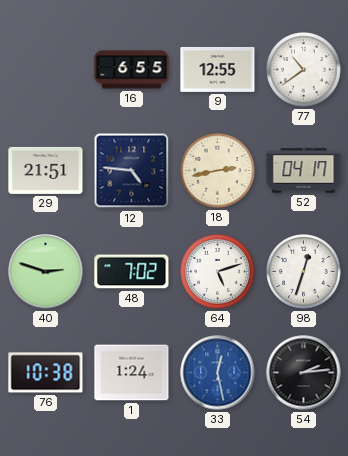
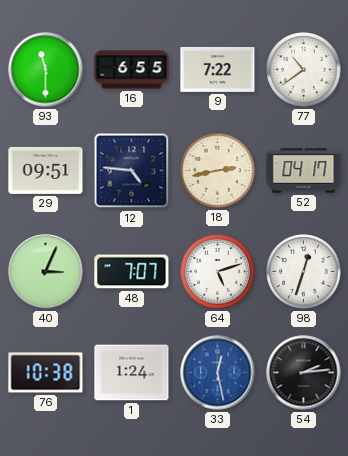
93: none -> 11:30 (46, 70)
9: 12:55 -> 7:22 (218, 69)
29: 21:51 -> 09:51 (46, 170)
40: 2:48 -> 3:04 (46, 272)
48: 7:02 -> 7:07 (132, 272)
